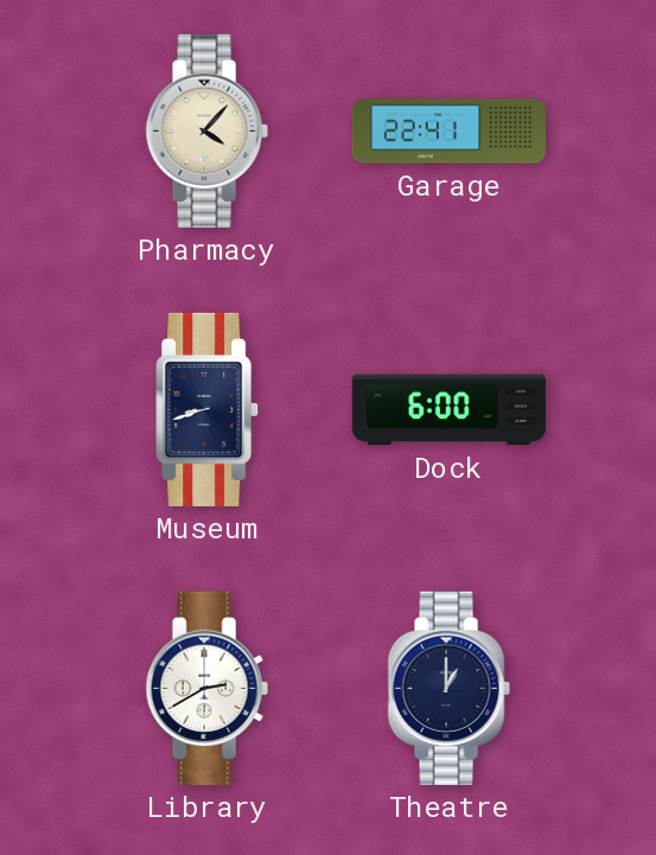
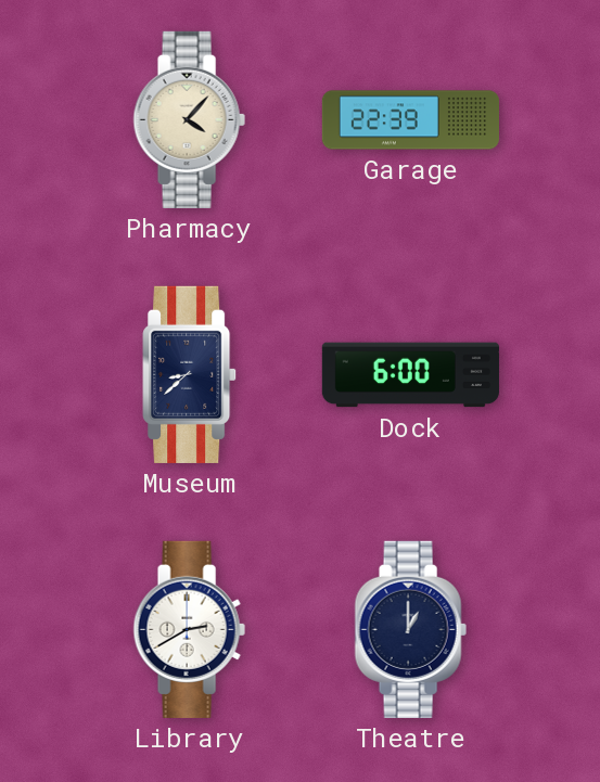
Garage: 22:41 -> 22:39 (410, 120)
Museum: 8:42 -> 8:38 (190, 374)
